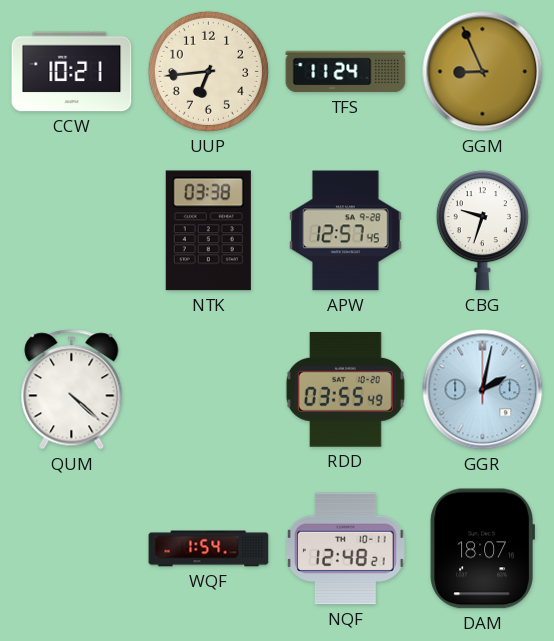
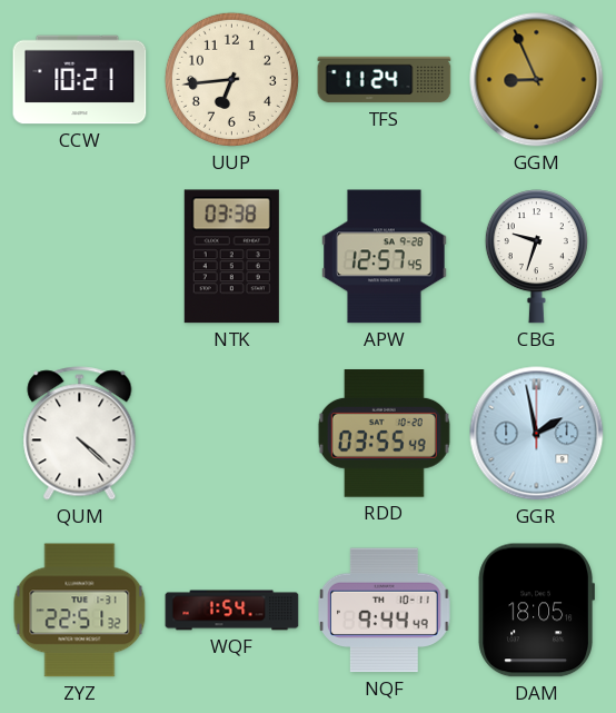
GGR: 2:02 -> 1:58 (537, 434)
ZYZ: none -> 22:51 (80, 611)
NQF: 12:48 -> 9:44 (385, 611)
DAM: 18:07 -> 18:05 (536, 611)
